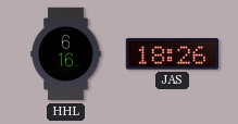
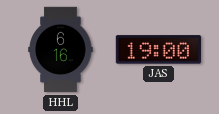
JAS: 18:26 -> 19:00 (158, 50)
